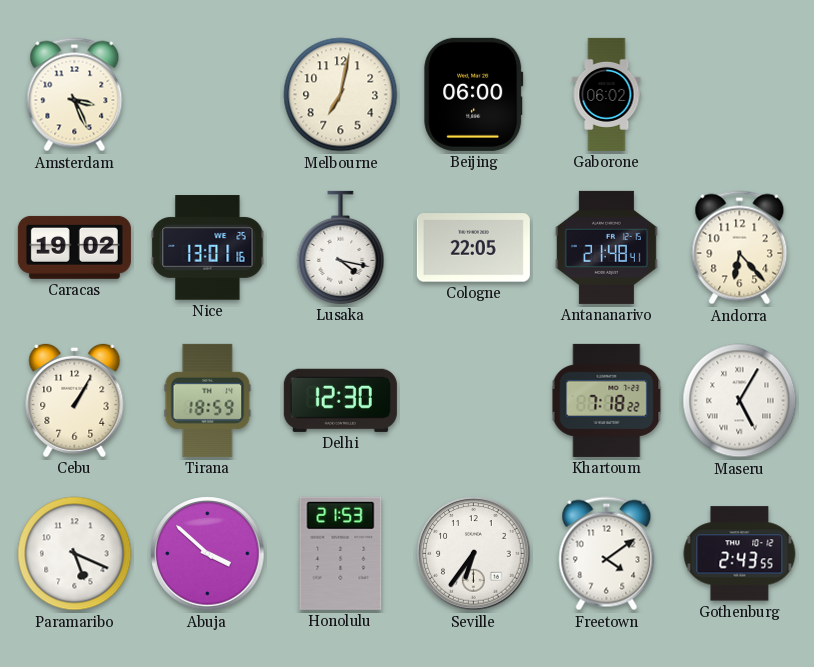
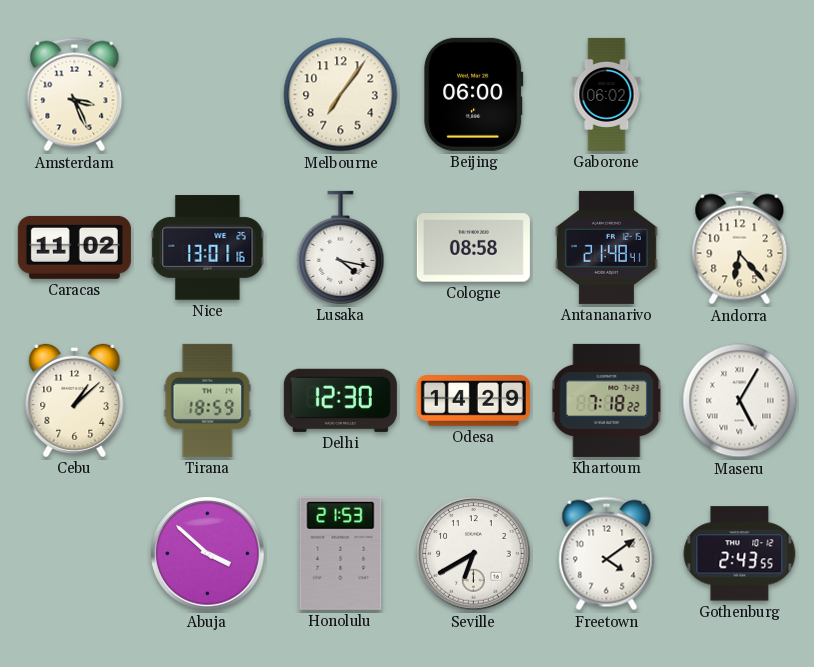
Melbourne: 7:02 -> 7:06 (341, 95)
Caracas: 19:02 -> 11:02 (74, 247)
Cologne: 22:05 -> 08:58 (473, 248)
Cebu: 1:05 -> 1:08 (75, 400)
Odesa: none -> 14:29 (473, 401)
Paramaribo: 5:19 -> none (75, 554)
Seville: 6:36 -> 6:40 (474, 554)
